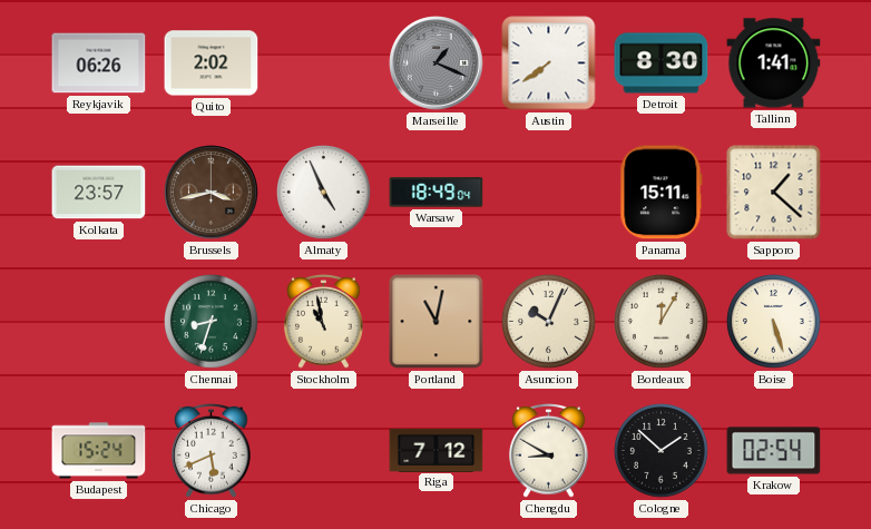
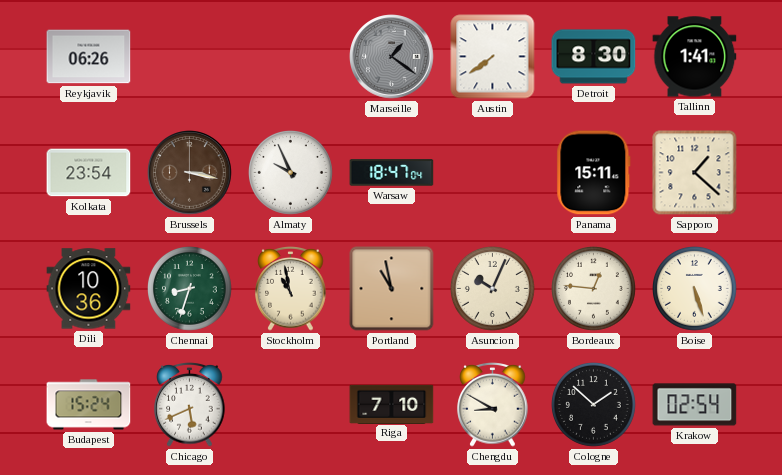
Quito: 2:02 -> none (212, 63)
Marseille: 1:19 -> 1:21 (392, 57)
Kolkata: 23:57 -> 23:54 (89, 173)
Brussels: 3:43 -> 3:17 (190, 173)
Almaty: 4:56 -> 9:56 (291, 173)
Warsaw: 18:49 -> 18:47 (392, 173)
Dili: none -> 10:36 (89, 289)
Portland: 11:02 -> 10:58 (392, 289)
Bordeaux: 12:05 -> 12:46 (594, 289)
Riga: 7:12 -> 7:10 (392, 404)
